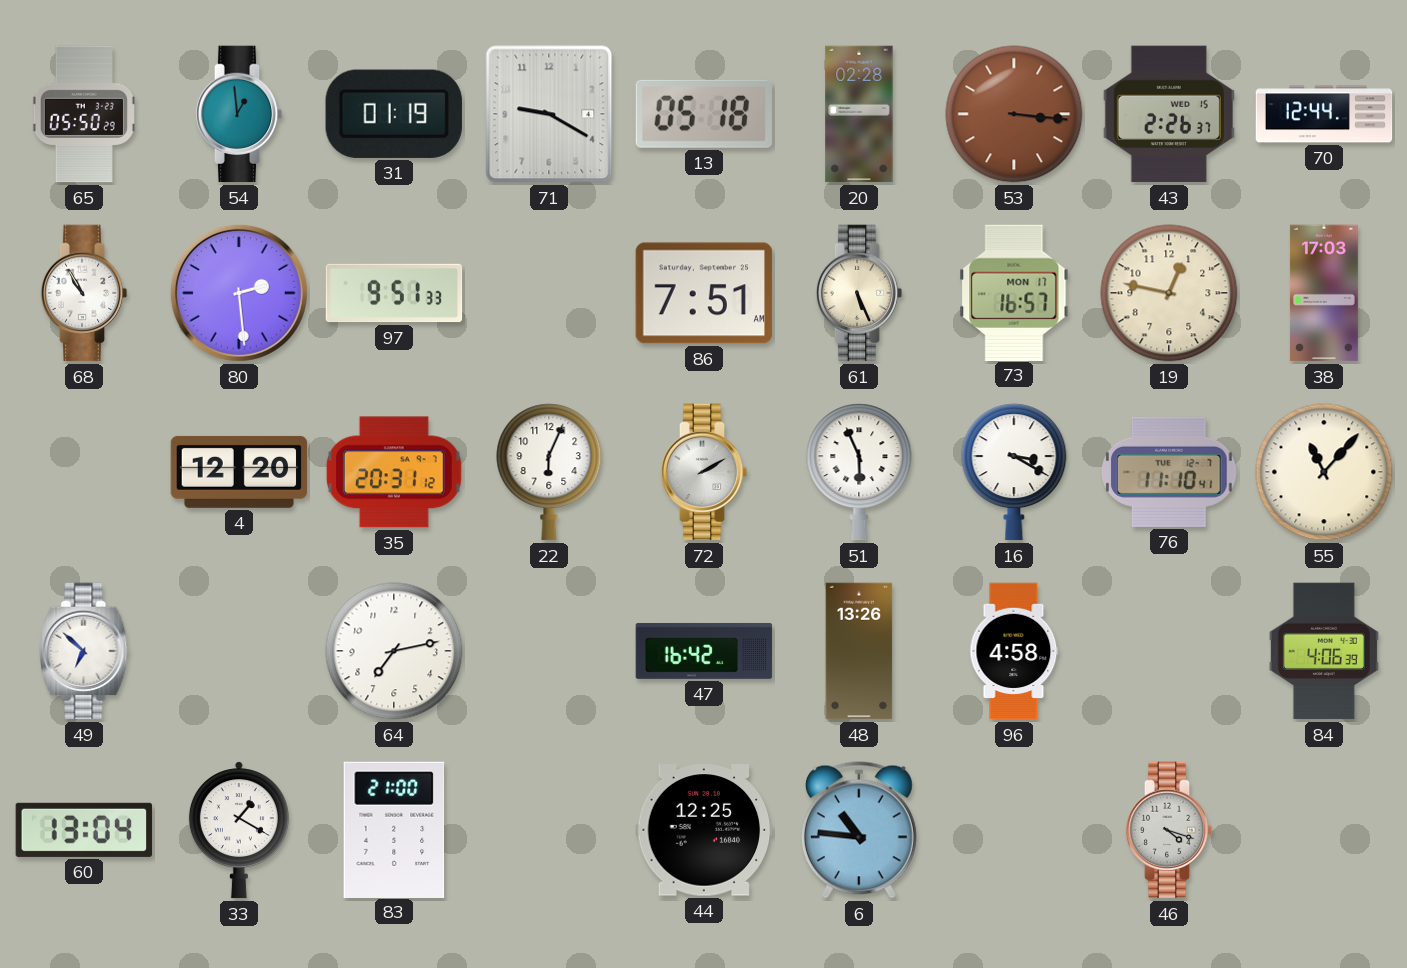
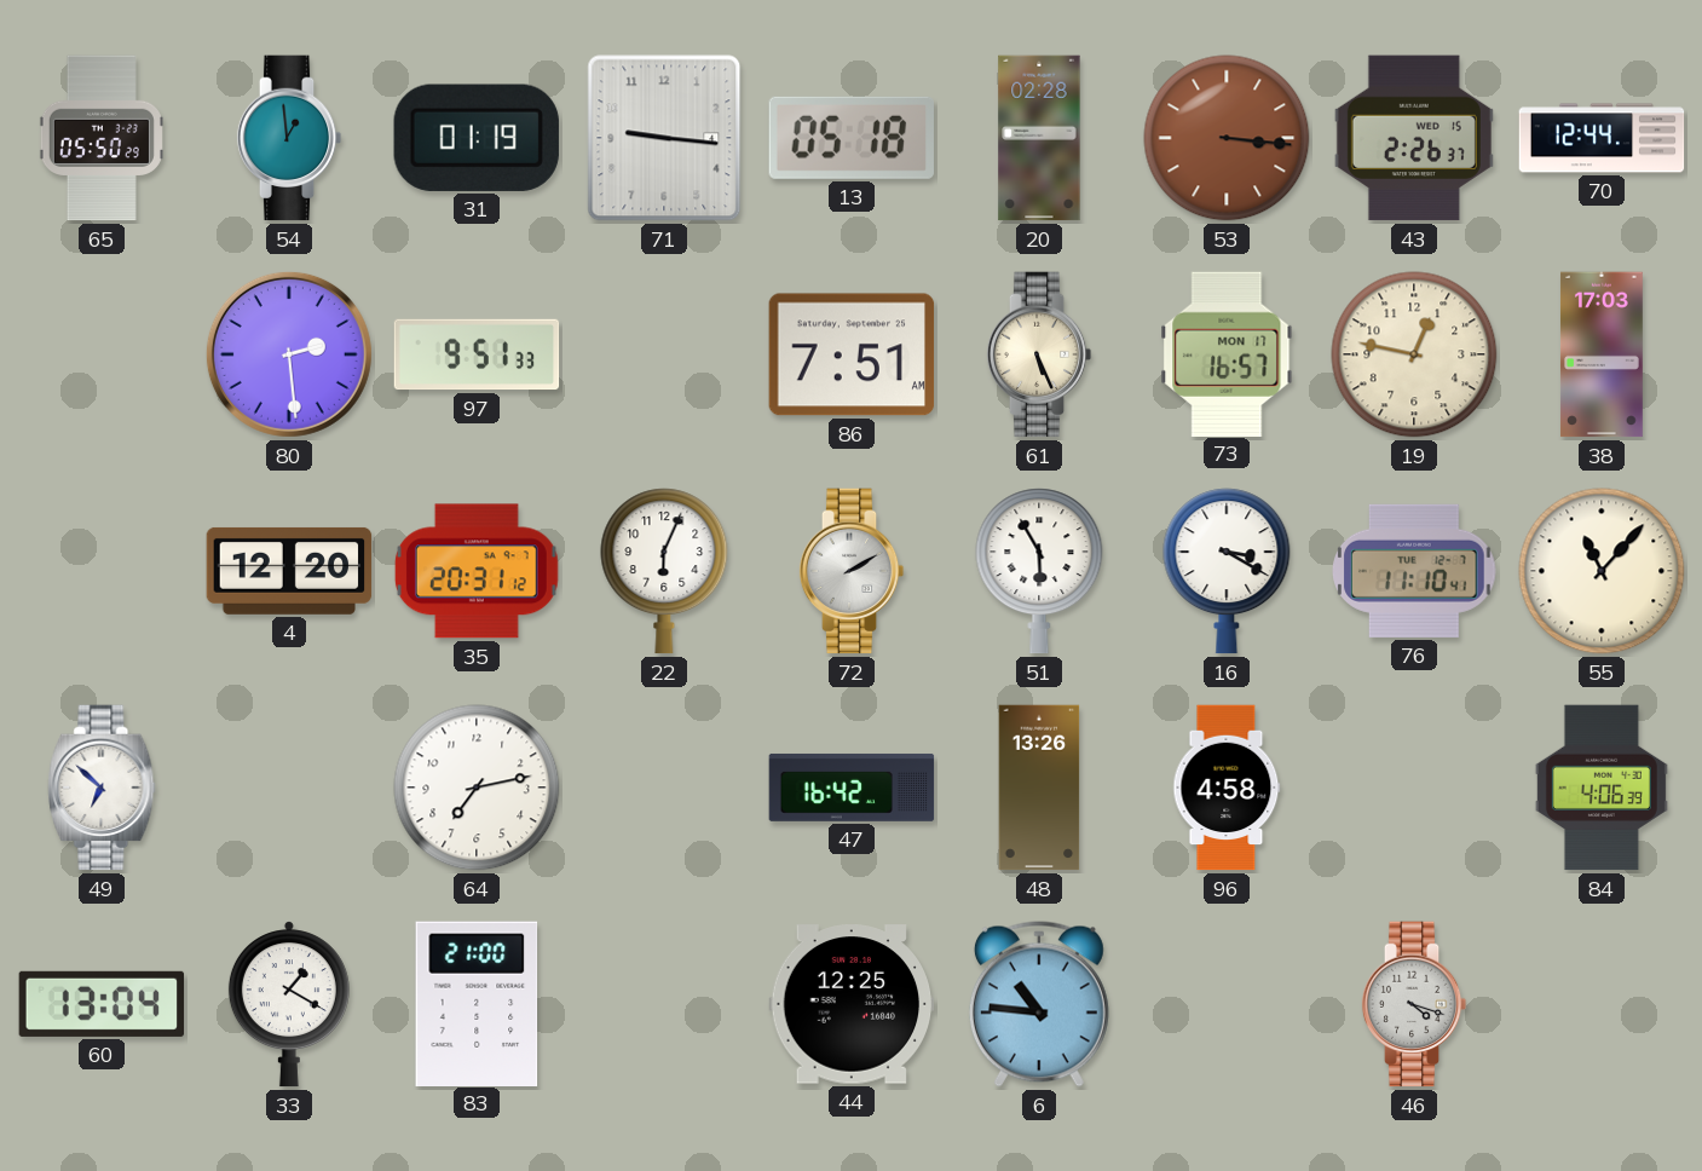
71: 9:20 -> 9:16 (664, 138)
68: 10:55 -> none (84, 293)
51: 5:56 -> 5:55 (1039, 571)
